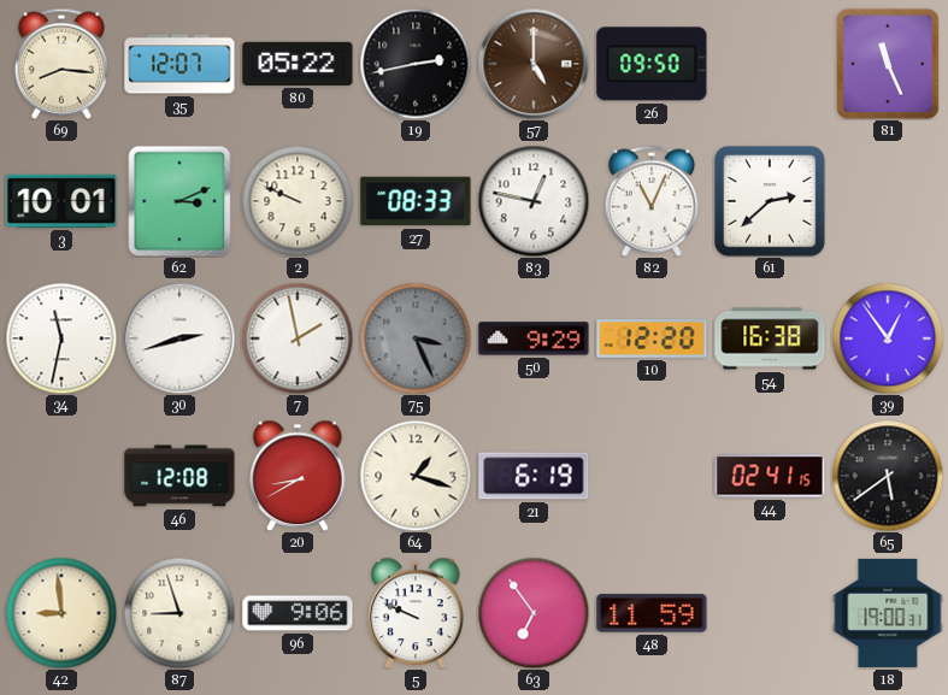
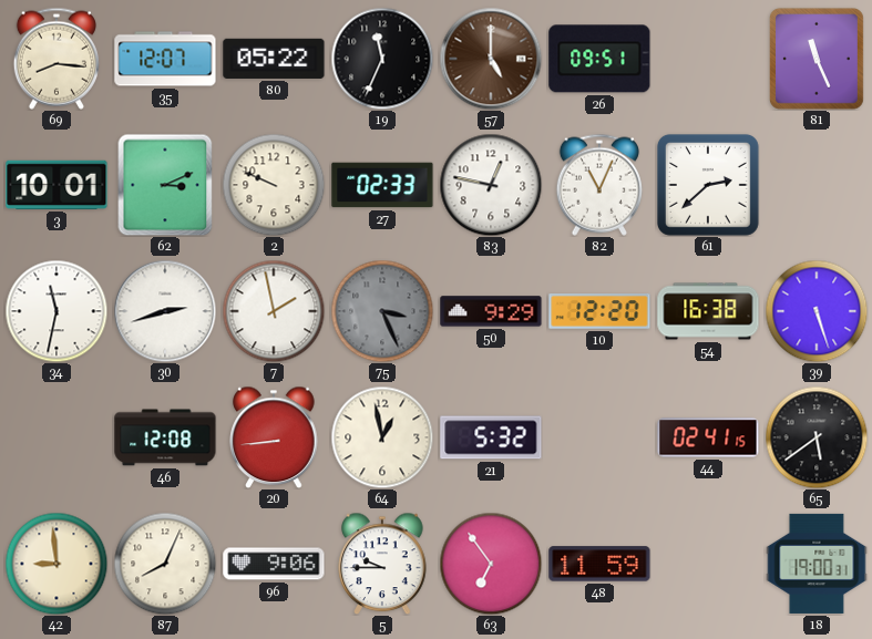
19: 2:43 -> 11:34 (382, 59)
26: 09:50 -> 09:51 (599, 59)
27: 08:33 -> 02:33 (382, 185)
39: 12:54 -> 5:27 (817, 311)
20: 8:40 -> 8:44 (274, 437)
64: 1:18 -> 12:58 (382, 437)
21: 6:19 -> 5:32 (491, 437)
87: 8:57 -> 8:04 (165, 564)
5: 9:49 -> 9:45 (382, 564)
